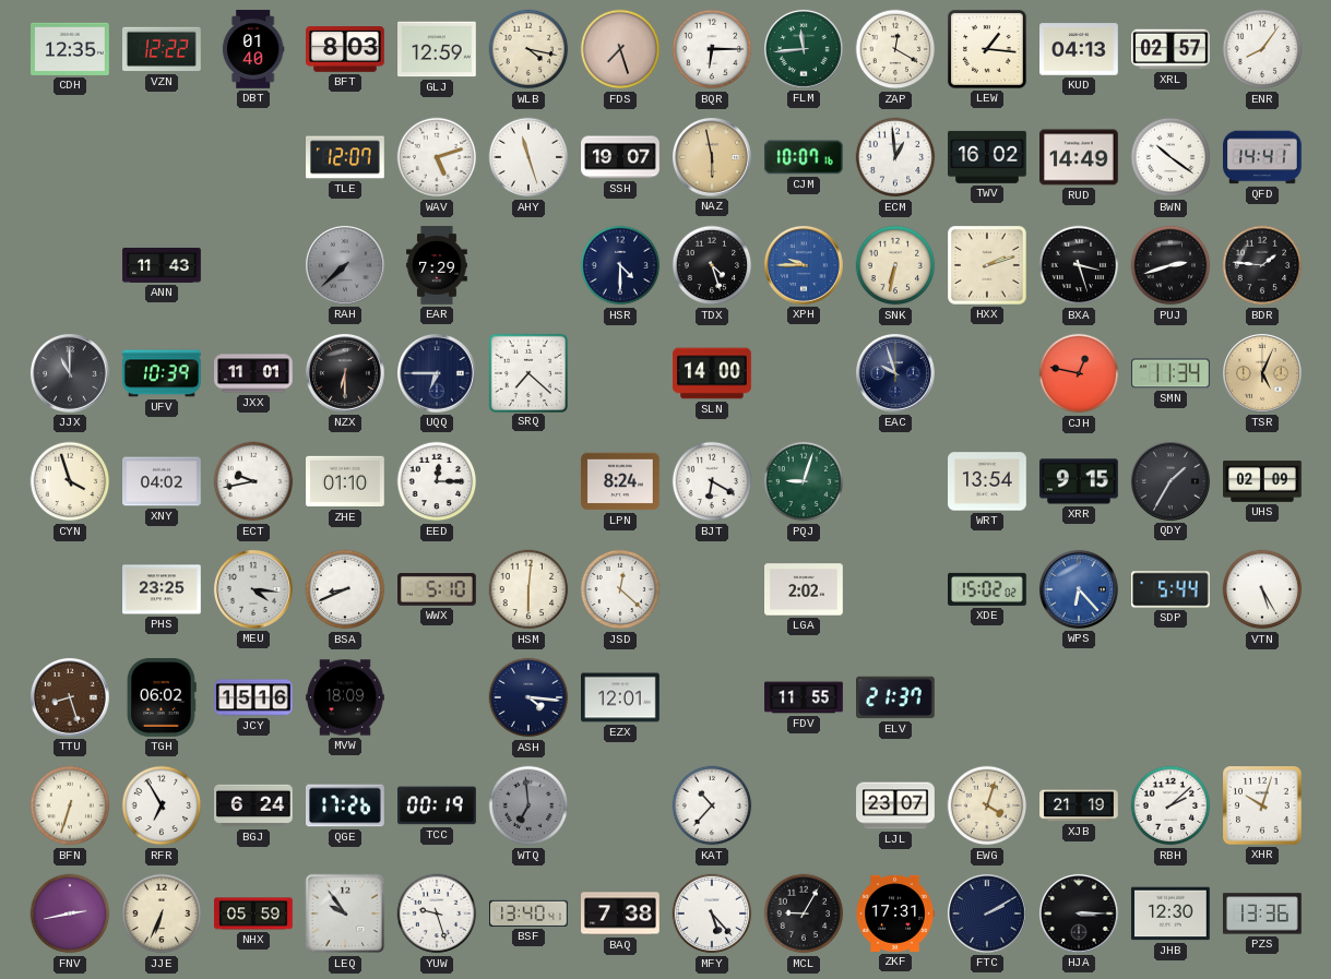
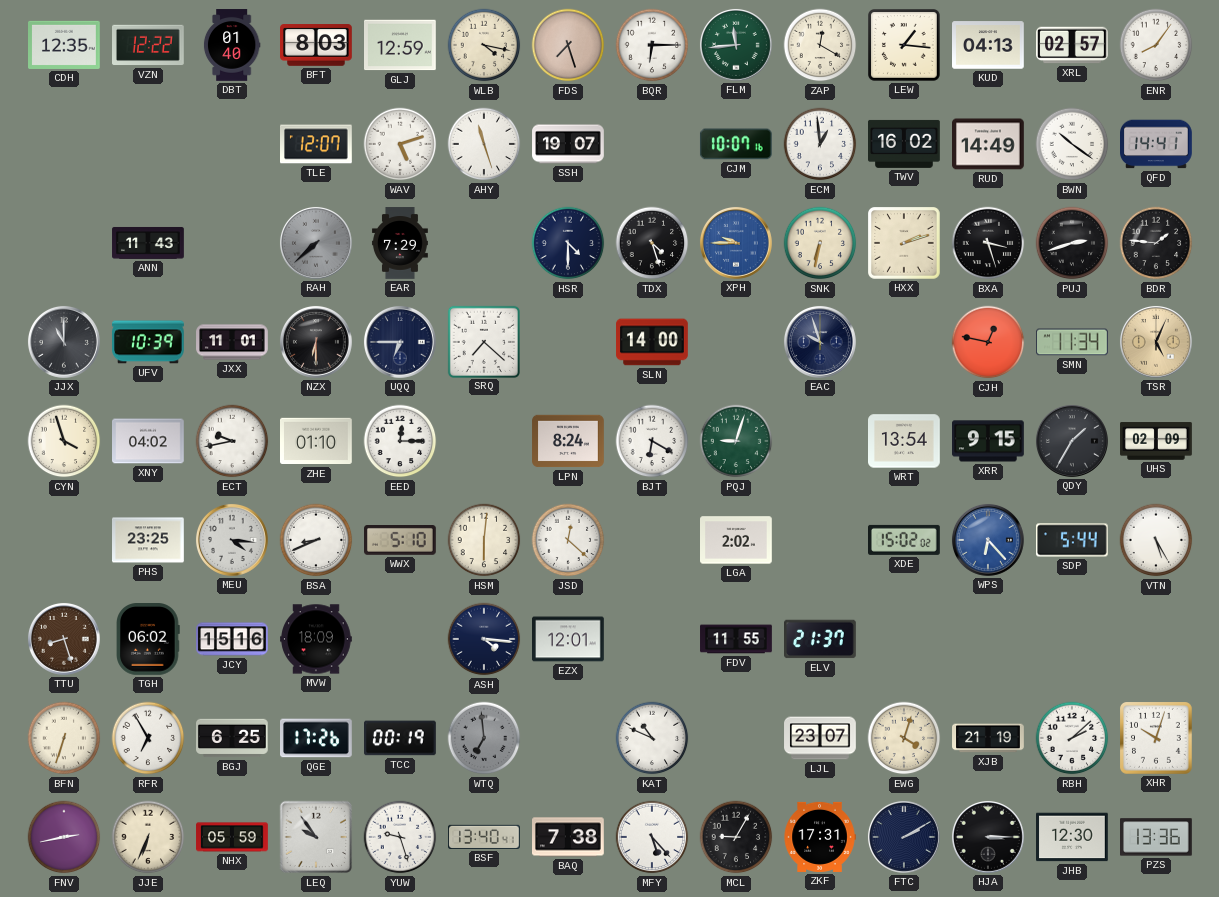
NAZ: 5:58 -> none (712, 157)
BGJ: 6:24 -> 6:25 (233, 738)
KAT: 10:37 -> 10:49 (652, 738)
